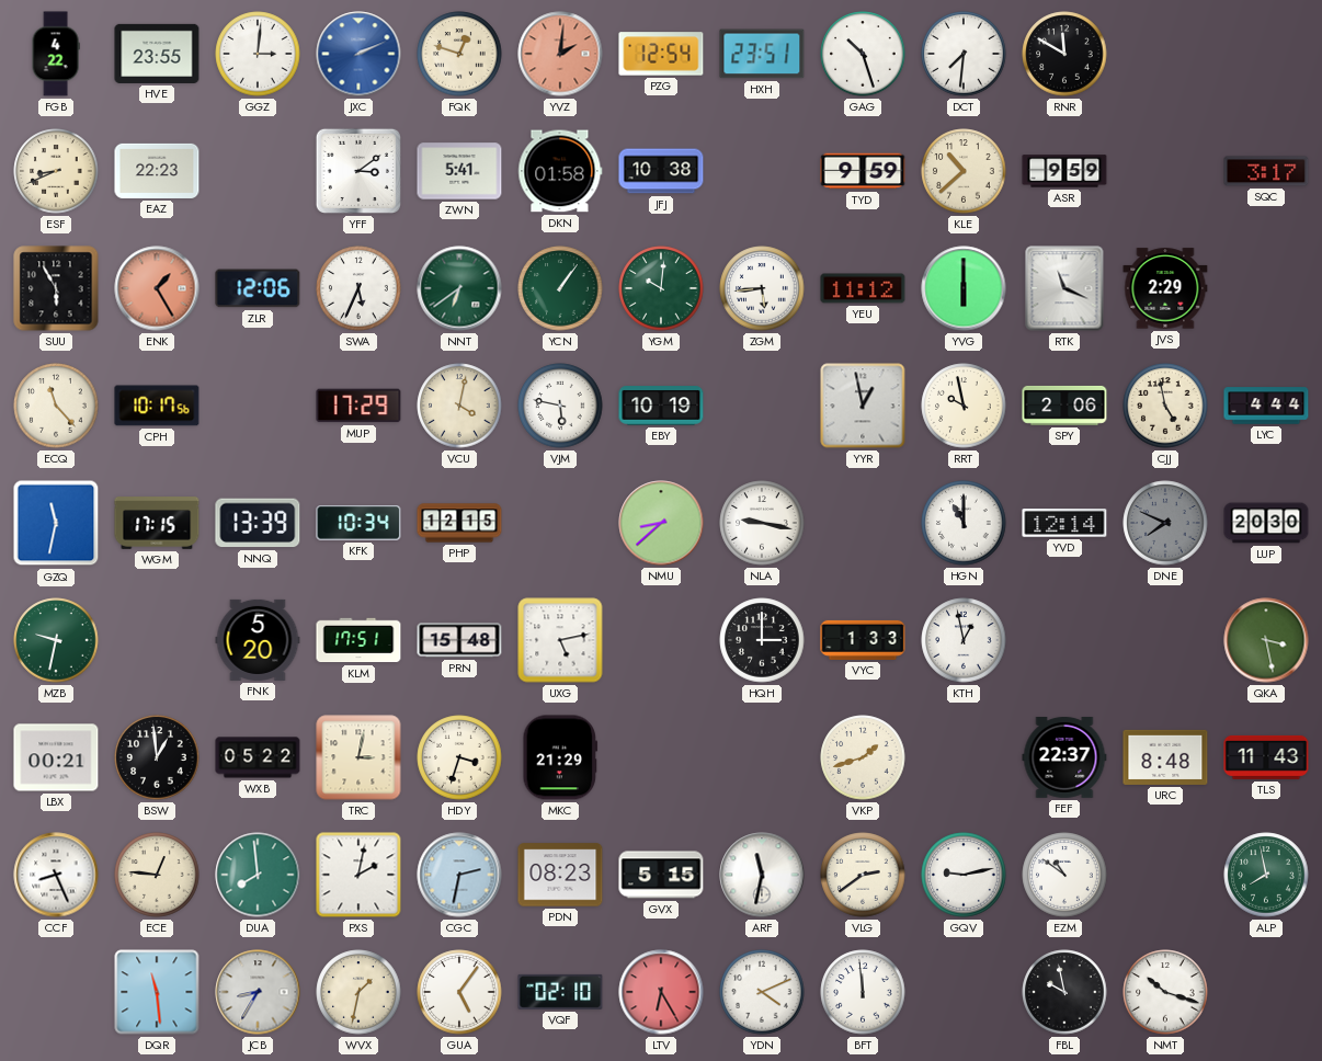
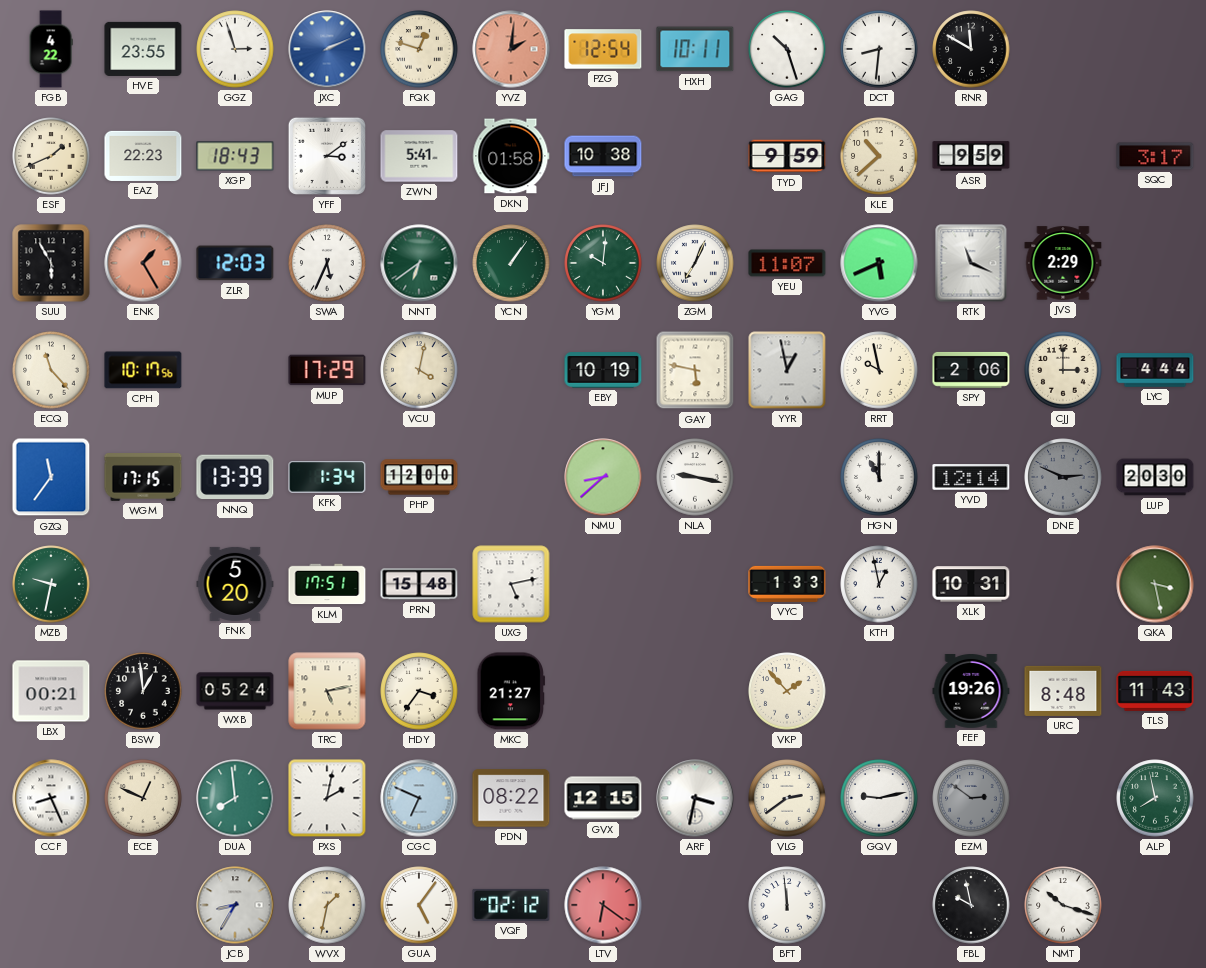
GGZ: 3:01 -> 2:57 (235, 49)
HXH: 23:51 -> 10:11 (695, 49)
DCT: 7:31 -> 8:31 (879, 49)
ESF: 8:41 -> 1:41 (51, 156)
XGP: none -> 18:43 (235, 156)
ZLR: 12:06 -> 12:03 (235, 263)
ZGM: 5:44 -> 7:04 (695, 263)
YEU: 11:12 -> 11:07 (787, 263)
YVG: 6:00 -> 5:41 (879, 263)
VJM: 5:47 -> none (560, 406)
GAY: none -> 5:47 (695, 370)
CJJ: 4:58 -> 3:00 (1063, 370)
GZQ: 11:32 -> 11:36 (51, 477)
KFK: 10:34 -> 1:34 (327, 477)
PHP: 12:15 -> 12:00 (419, 477)
DNE: 7:49 -> 2:49 (1063, 477)
HQH: 3:00 -> none (762, 640)
XLK: none -> 10:31 (971, 584)
WXB: 05:22 -> 05:24 (235, 691)
TRC: 3:02 -> 5:13 (327, 691)
HDY: 3:33 -> 3:36 (419, 691)
MKC: 21:29 -> 21:27 (511, 691)
VKP: 1:42 -> 1:53 (787, 691)
FEF: 22:37 -> 19:26 (971, 692)
ECE: 12:46 -> 12:49 (143, 798)
CGC: 2:32 -> 6:49 (419, 798)
PDN: 08:23 -> 08:22 (511, 798)
GVX: 5:15 -> 12:15 (603, 798)
ARF: 11:32 -> 3:32 (695, 798)
EZM: 10:51 -> 2:51 (971, 798)
EZM dial: white -> grey (971, 798)
DQR: 11:29 -> none (157, 992)
VQF: 02:10 -> 02:12 (511, 905)
LTV: 6:25 -> 6:21 (603, 905)
YDN: 4:11 -> none (762, 992)
